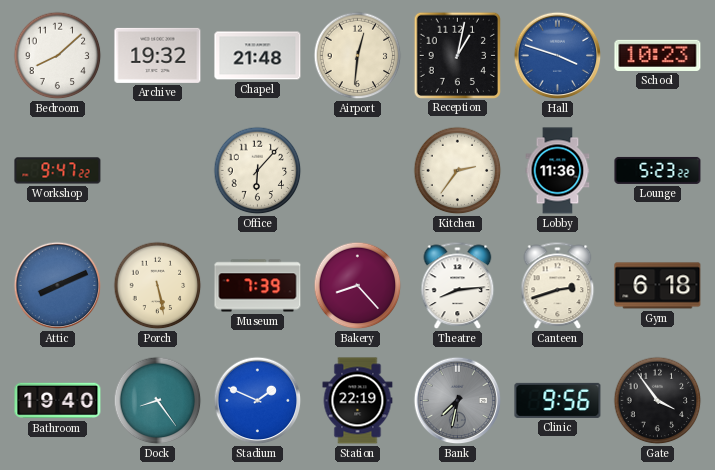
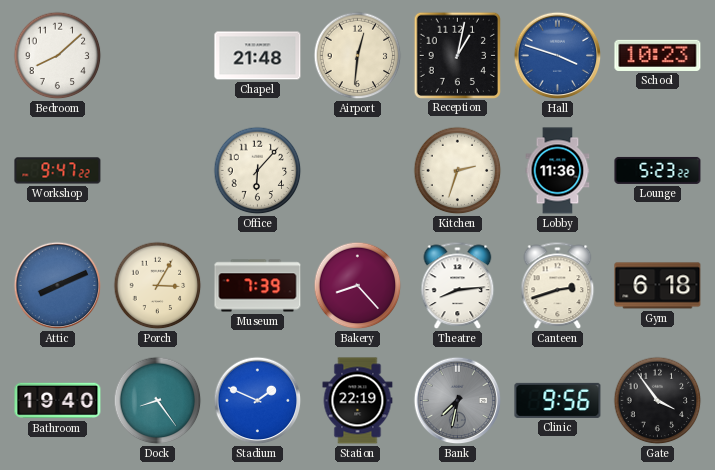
Archive: 19:32 -> none (158, 55)
Kitchen: 2:36 -> 2:33 (458, 171)
Porch: 5:28 -> 3:05 (158, 286)
